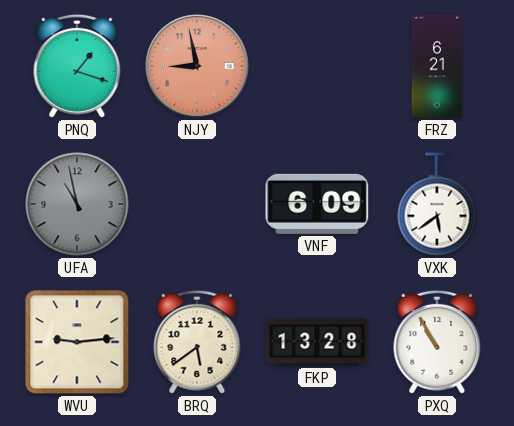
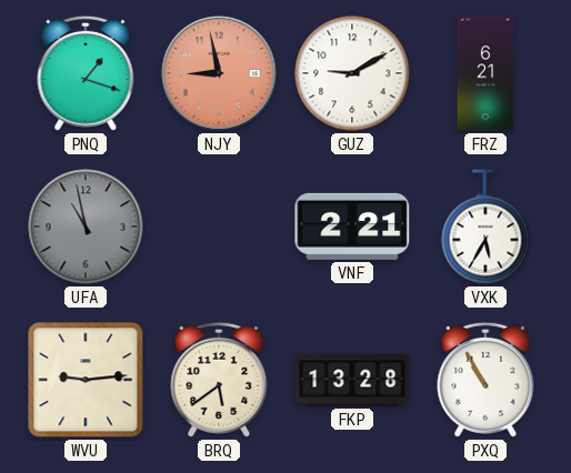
GUZ: none -> 9:10 (352, 73)
VNF: 6:09 -> 2:21 (352, 227)
VXK: 5:39 -> 5:35 (485, 227)
